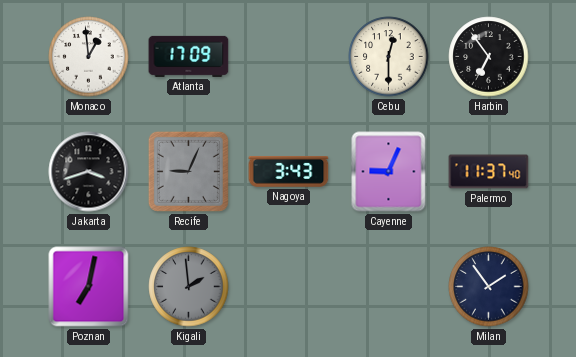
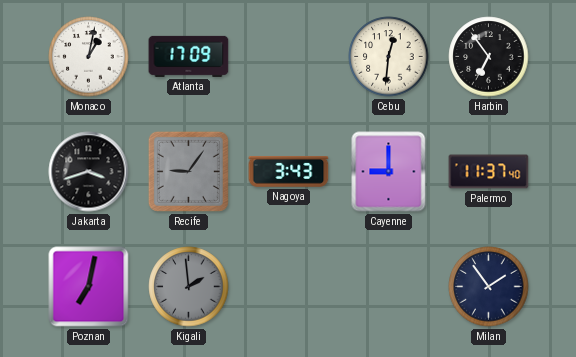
Monaco: 12:59 -> 1:02 (89, 57)
Cebu: 12:30 -> 12:31 (389, 57)
Recife: 9:04 -> 9:06 (188, 171)
Cayenne: 9:04 -> 9:00 (389, 172)
